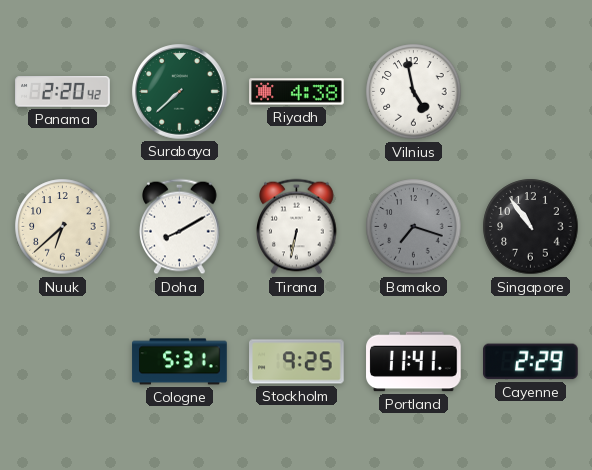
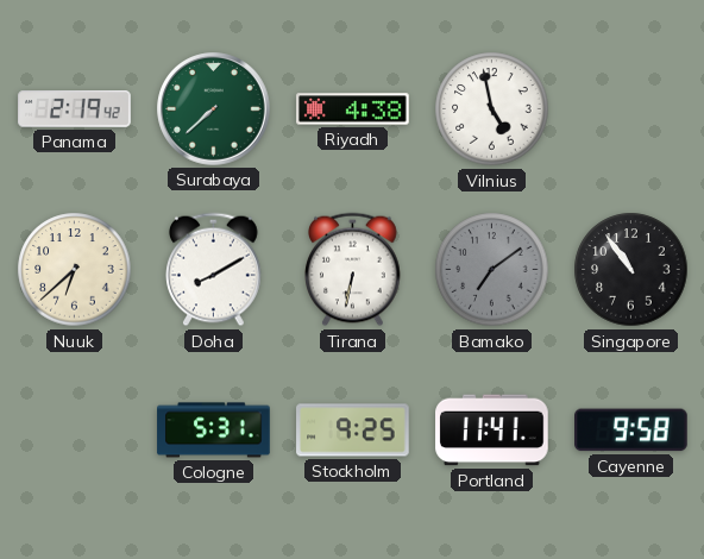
Panama: 2:20 -> 2:19 (75, 109)
Bamako: 7:18 -> 7:09 (492, 270)
Cayenne: 2:29 -> 9:58 (631, 431)
